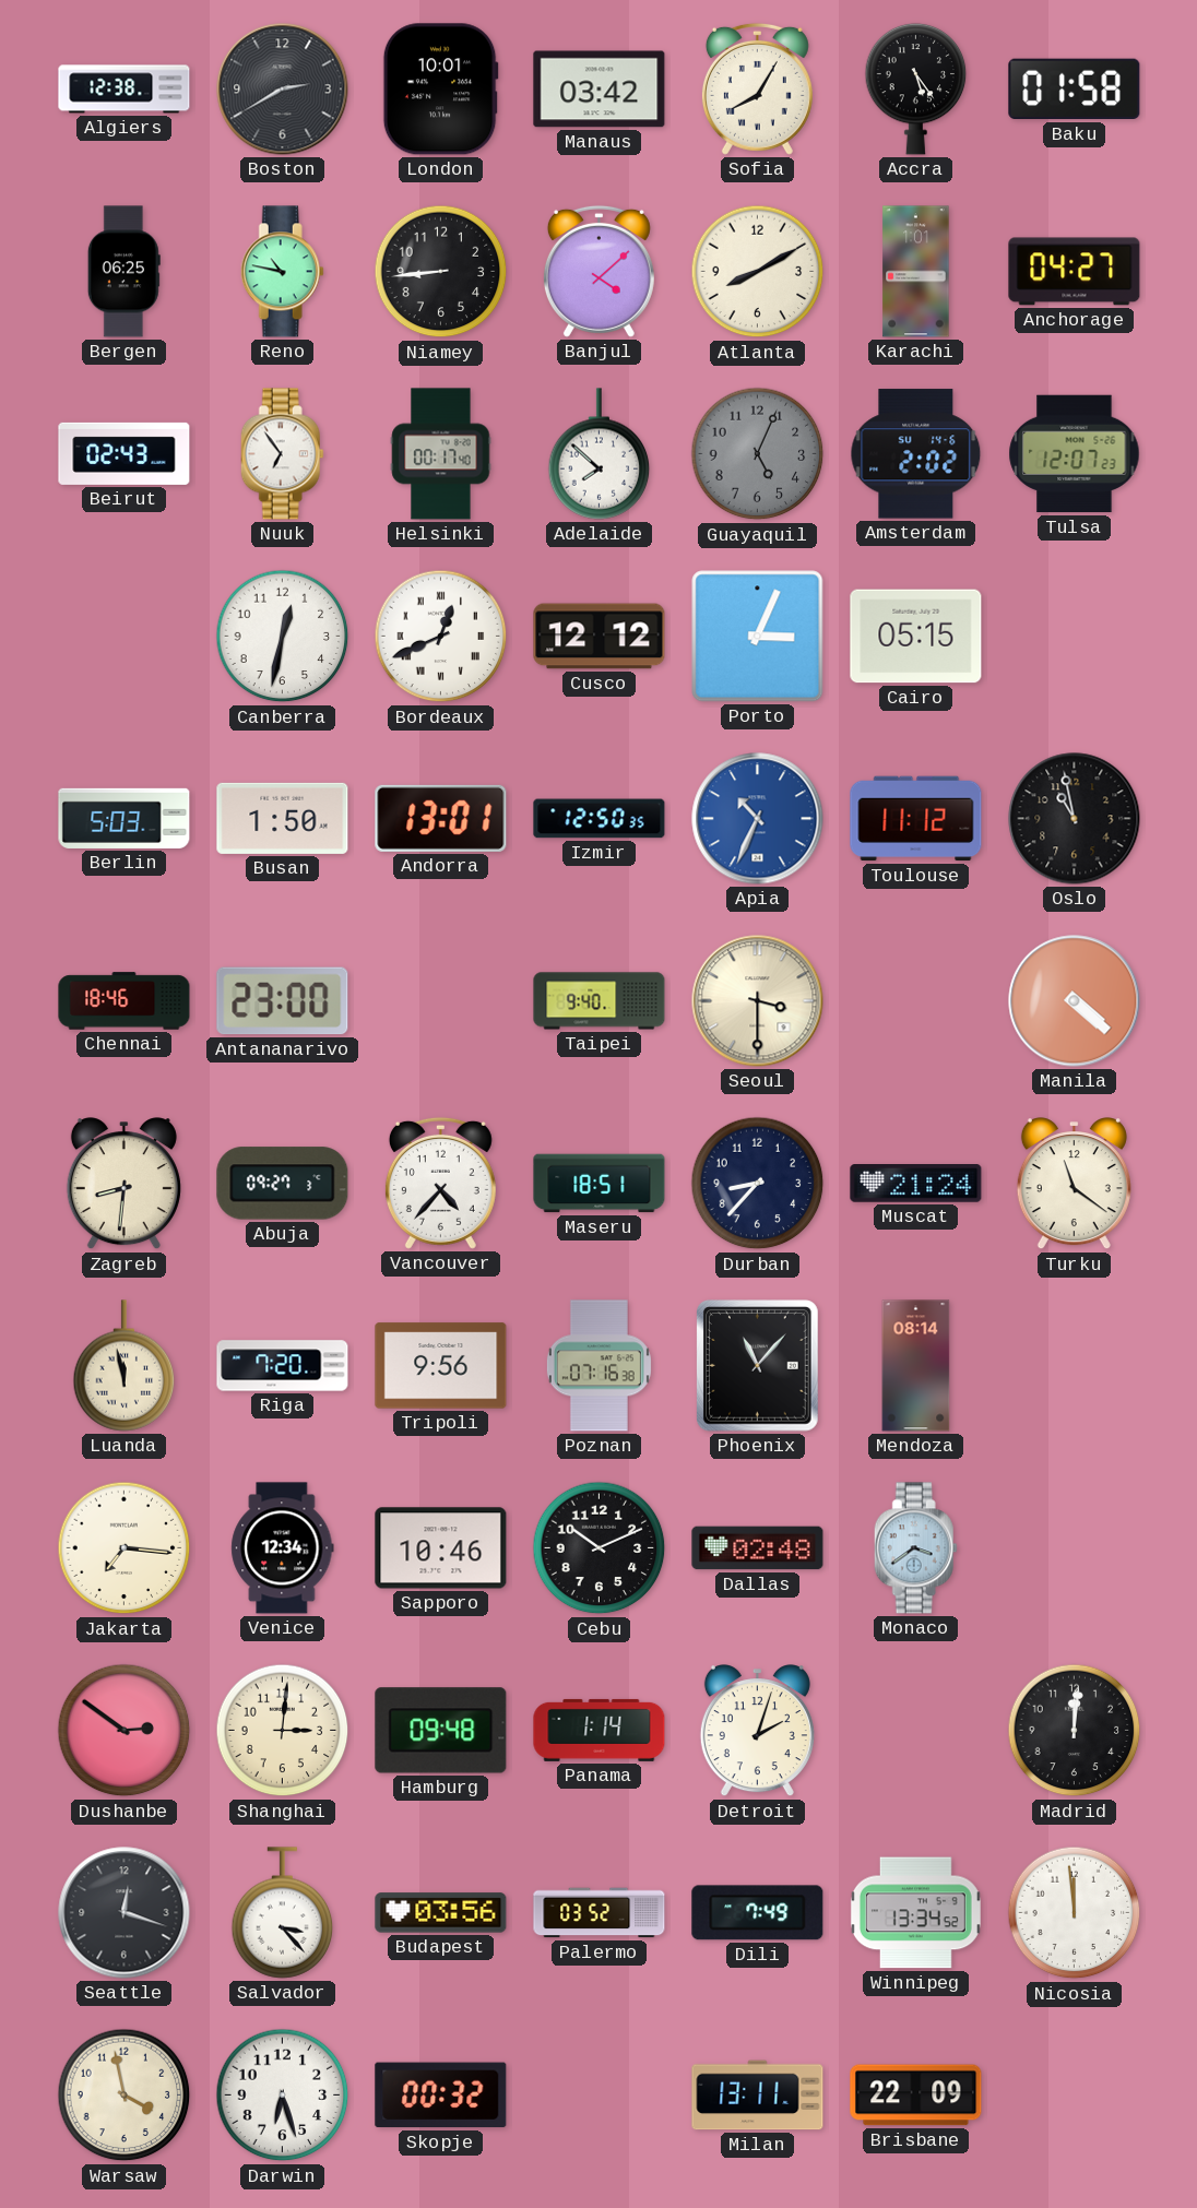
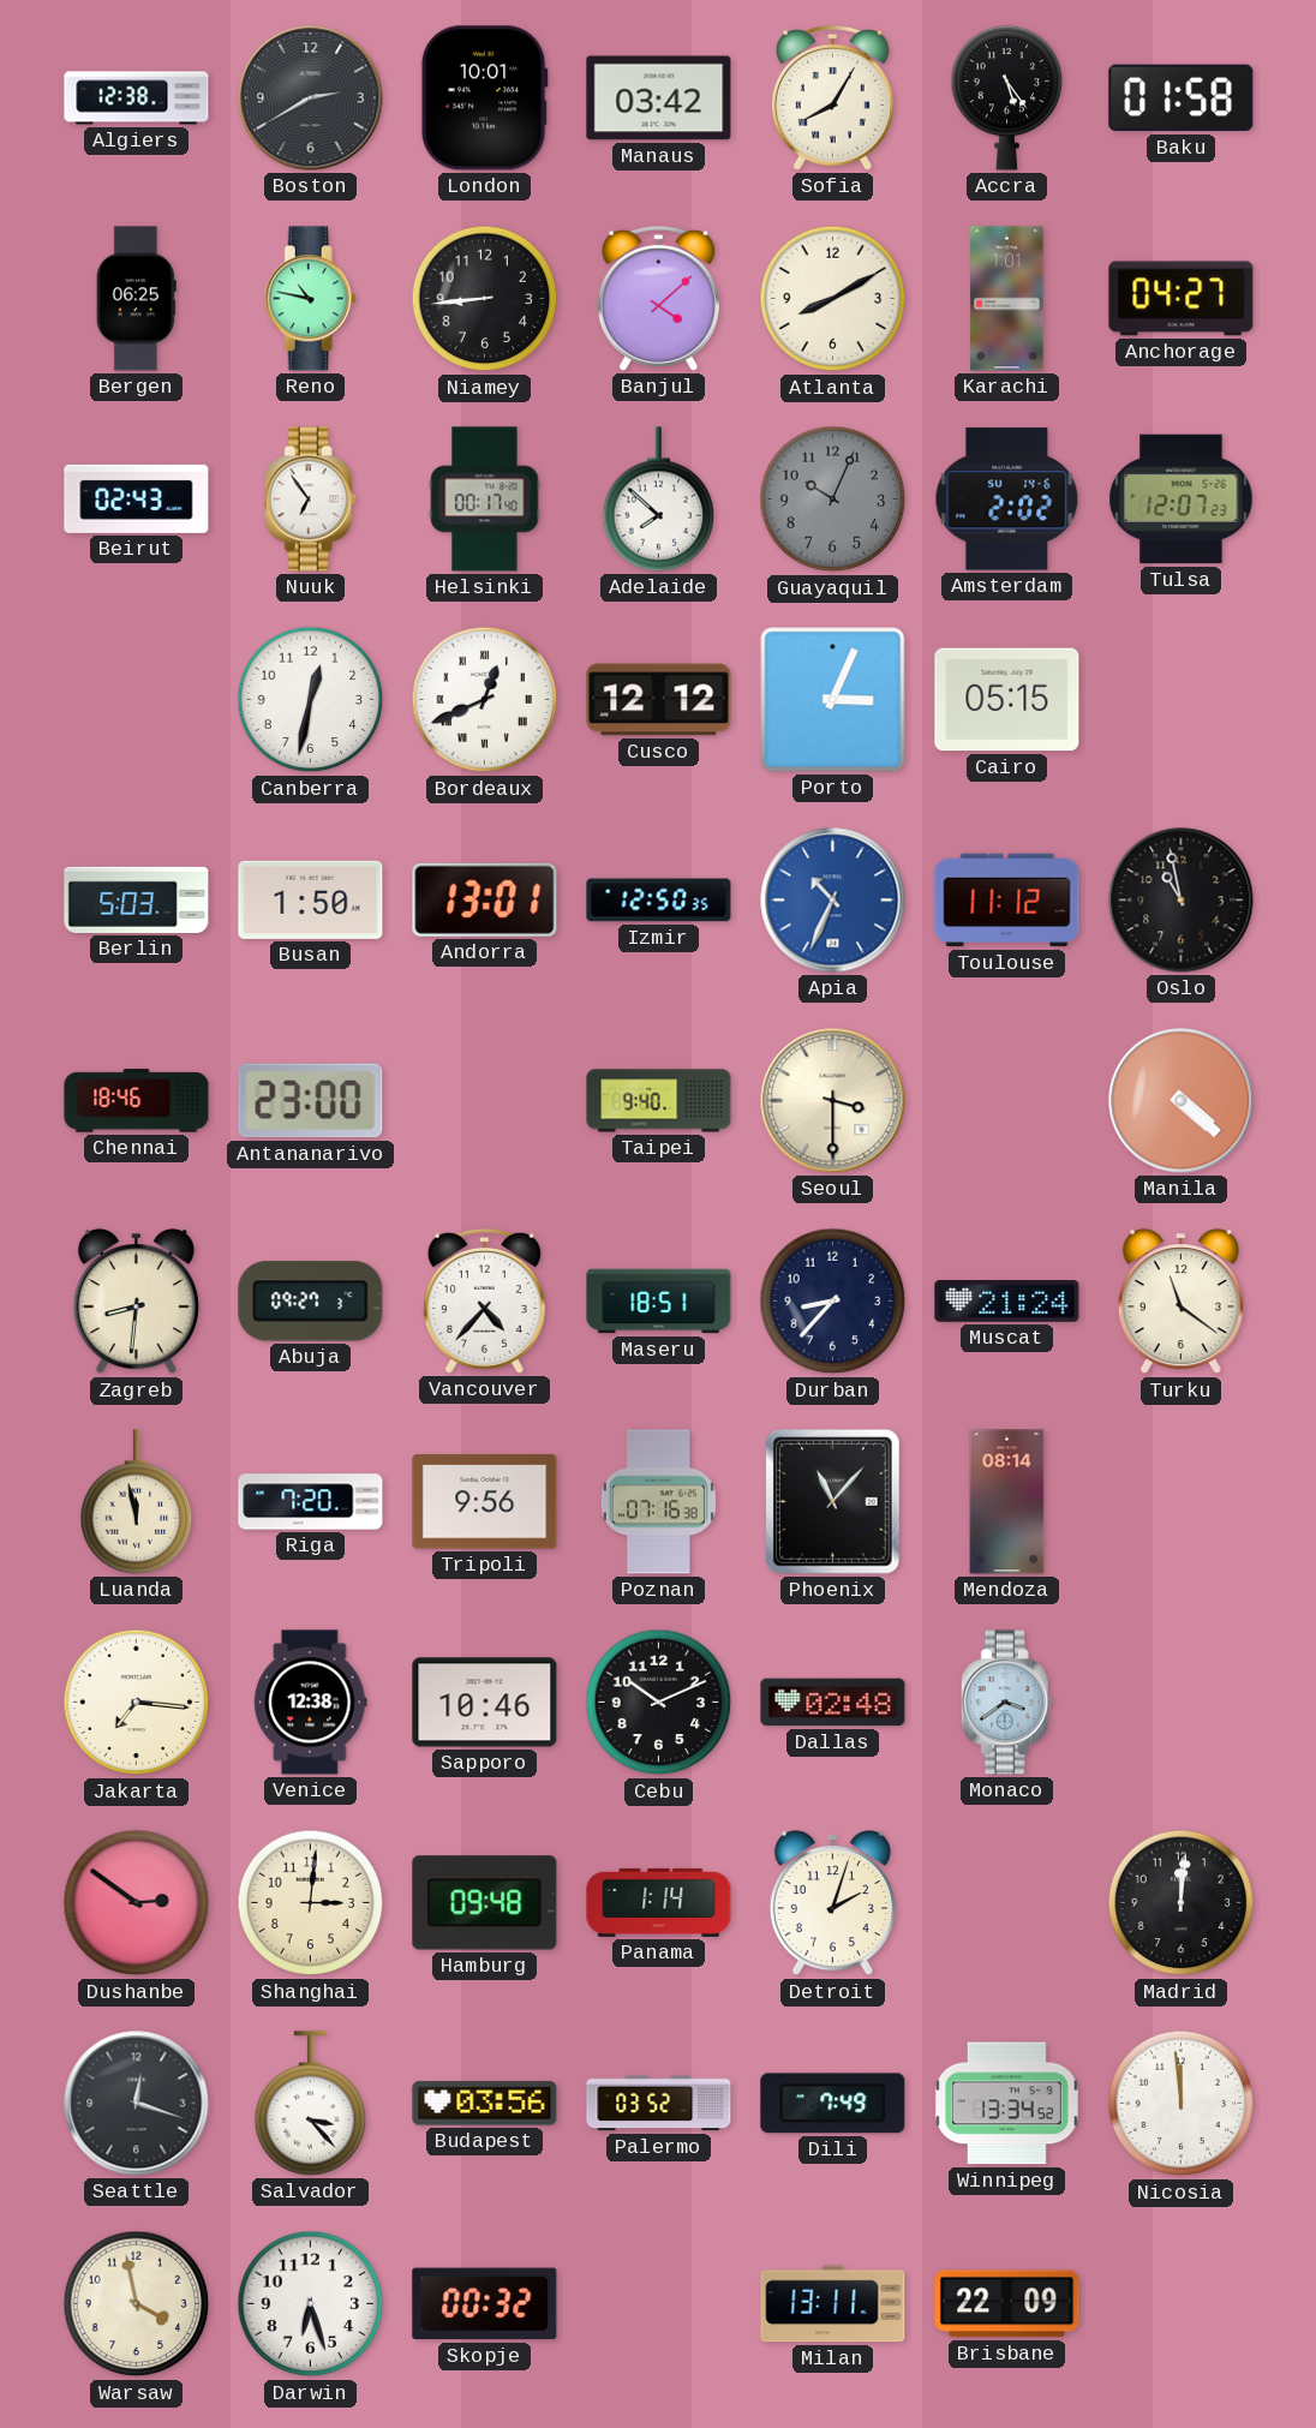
Guayaquil: 5:04 -> 10:04 (833, 500)
Venice: 12:34 -> 12:38 (311, 1703)
